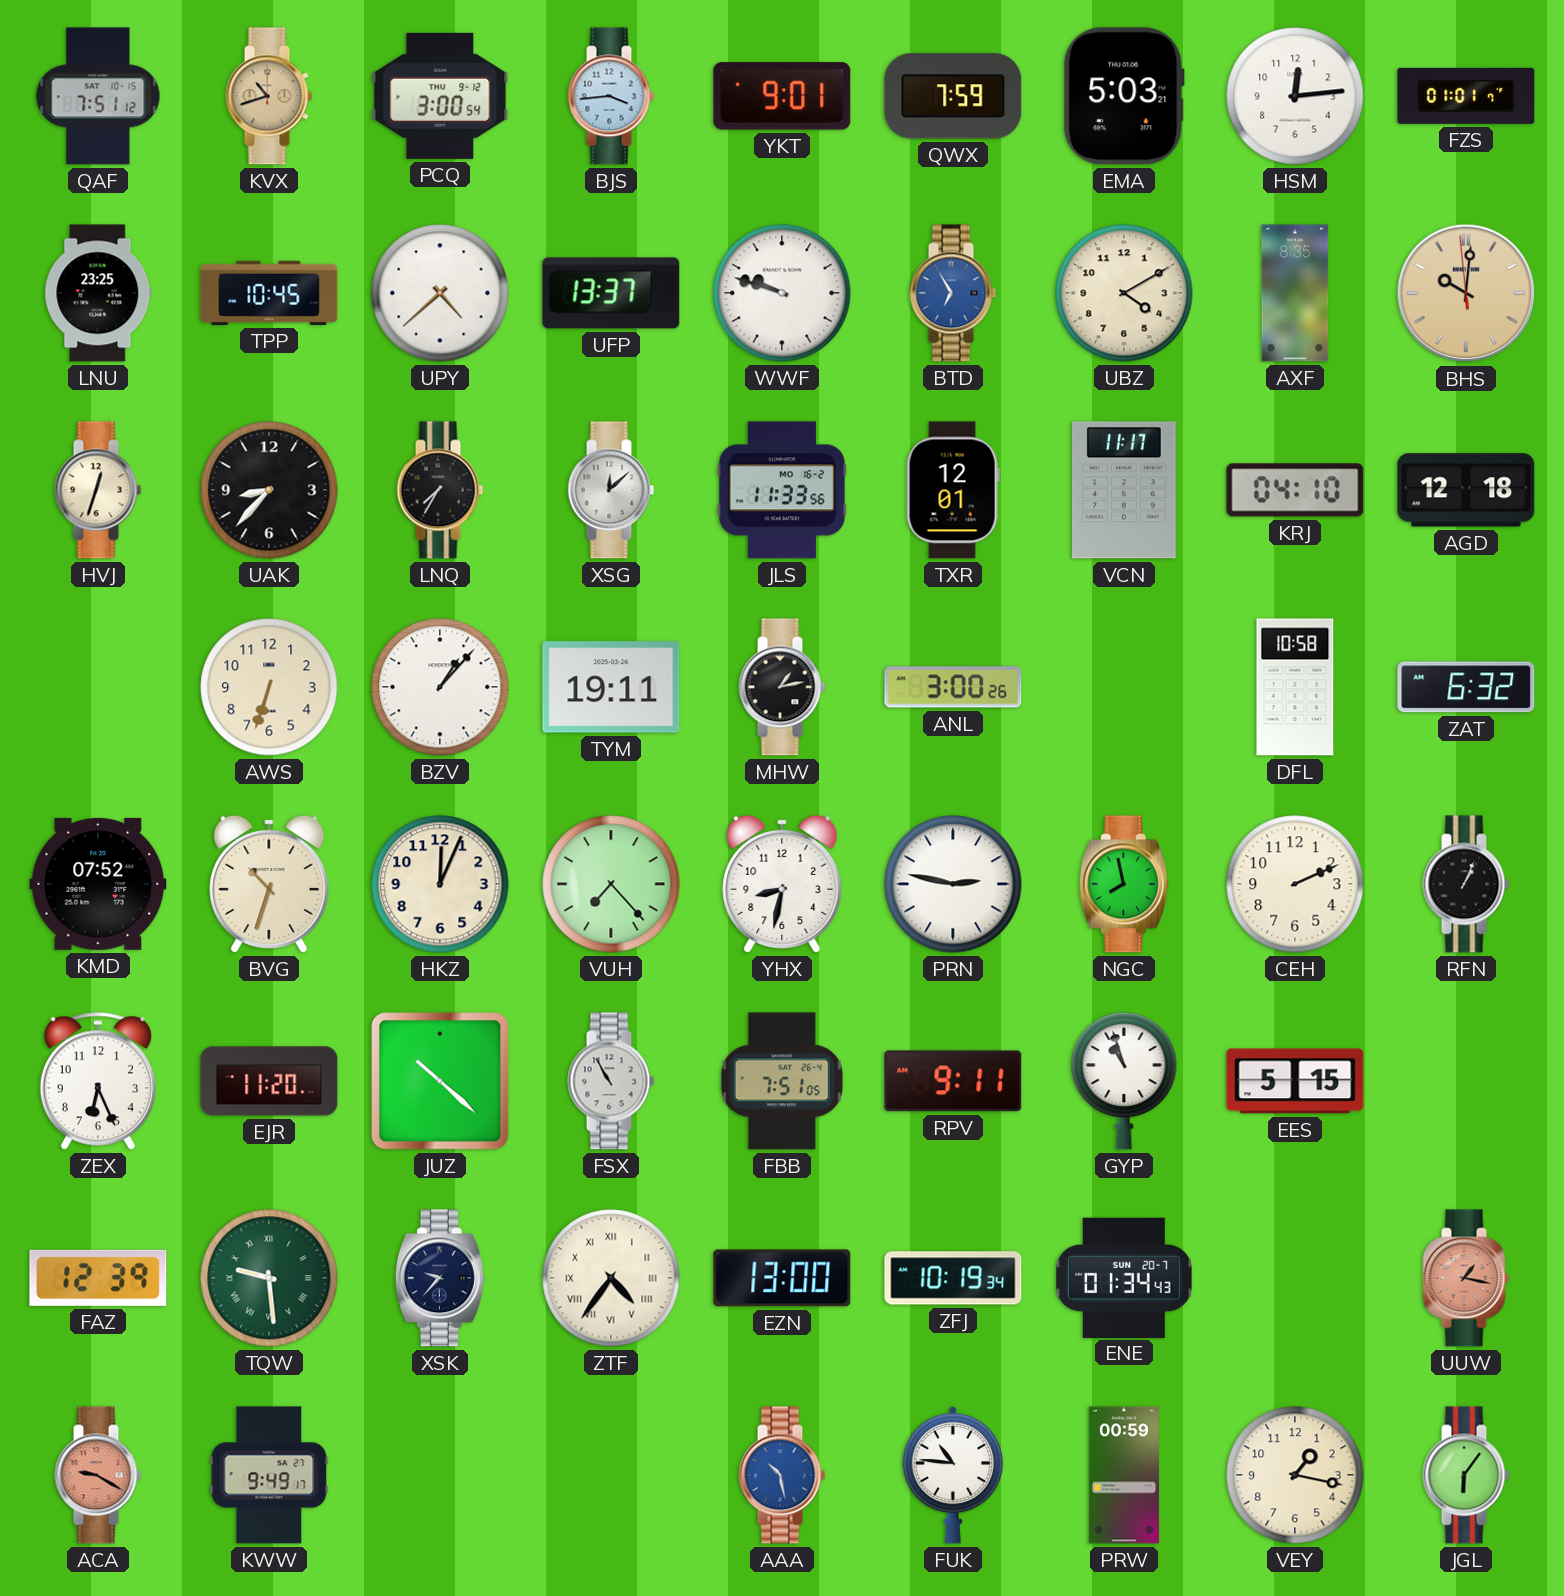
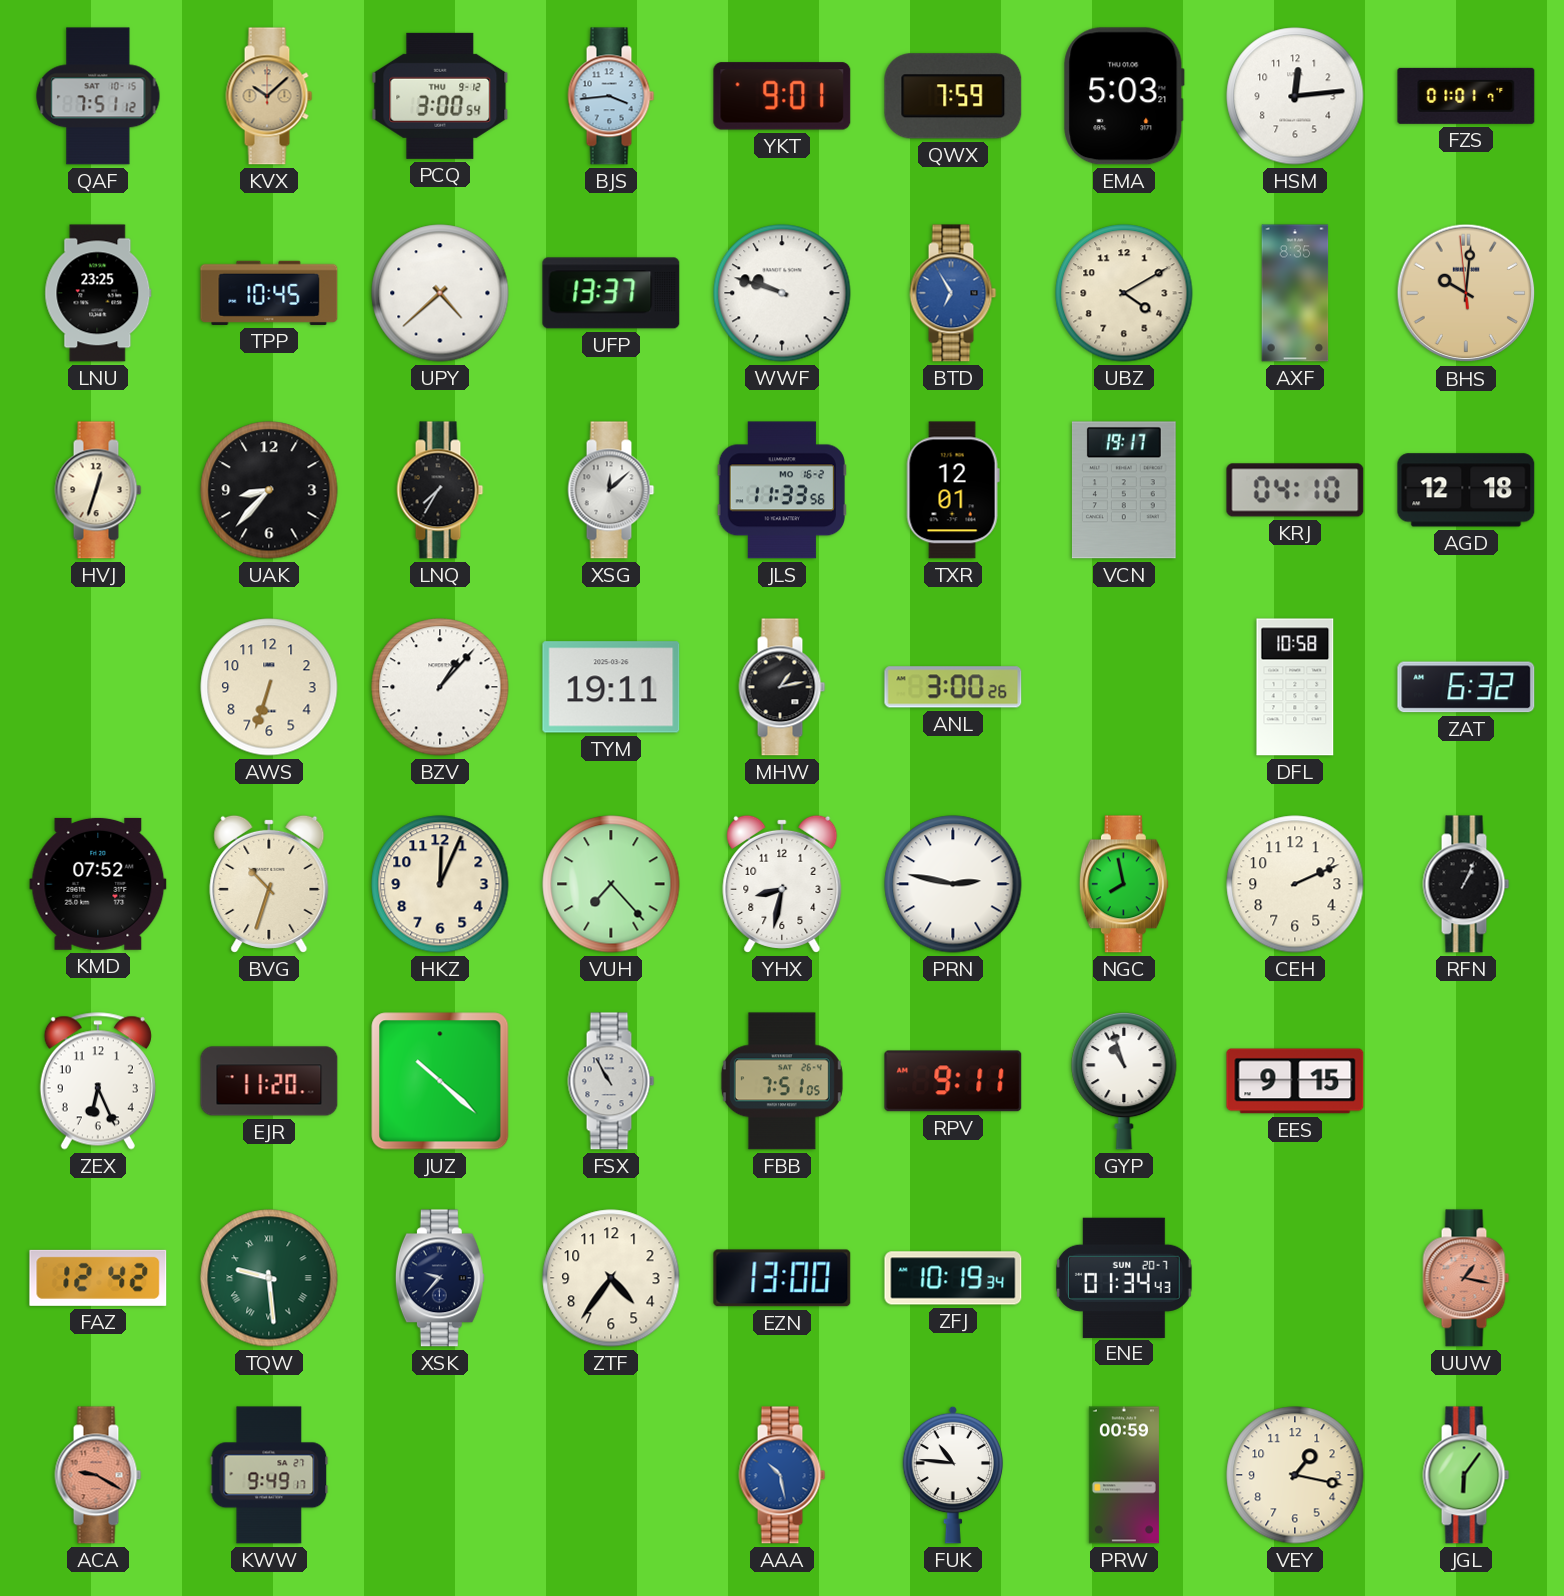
KVX: 10:42 -> 10:08 (269, 96)
VCN: 11:17 -> 19:17 (1124, 490)
EES: 5:15 -> 9:15 (1295, 1081)
FAZ: 12:39 -> 12:42 (98, 1278)
ZTF numerals: Roman -> Arabic (611, 1278)
